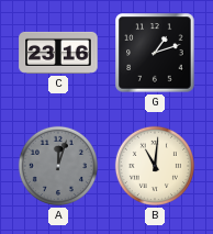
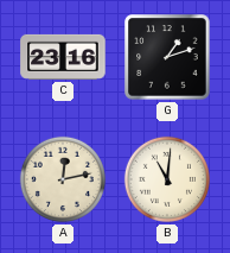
A: 12:03 -> 12:13 (63, 179)
A dial: grey -> cream (63, 179)
